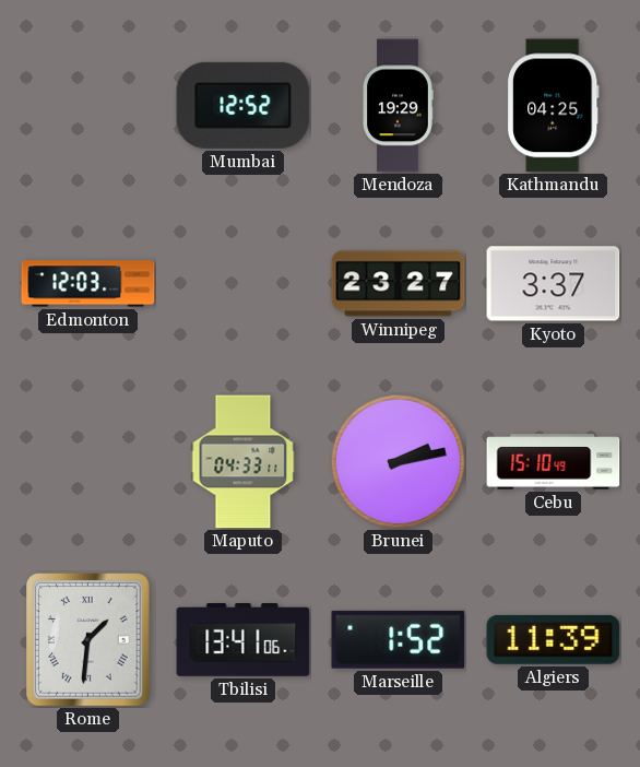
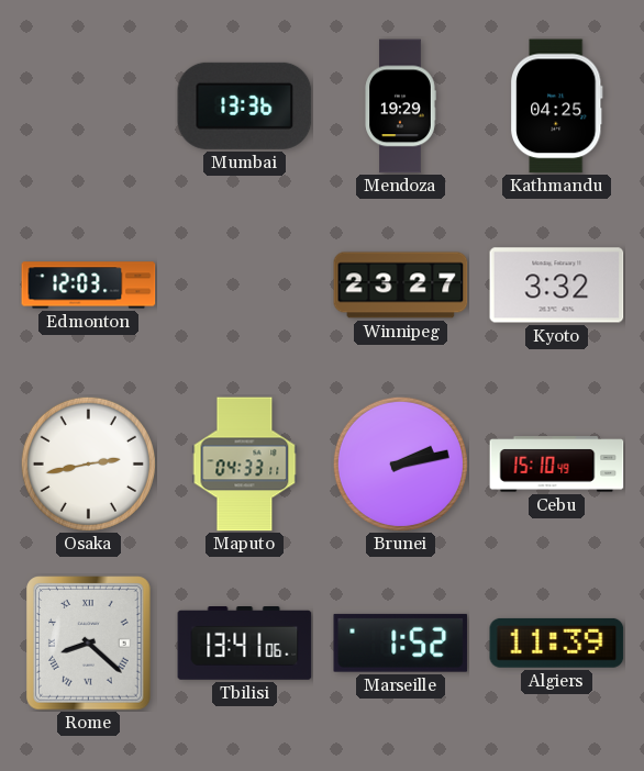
Mumbai: 12:52 -> 13:36 (245, 105)
Kyoto: 3:37 -> 3:32 (557, 286)
Osaka: none -> 2:43 (88, 463)
Rome: 1:31 -> 8:22 (89, 644)
